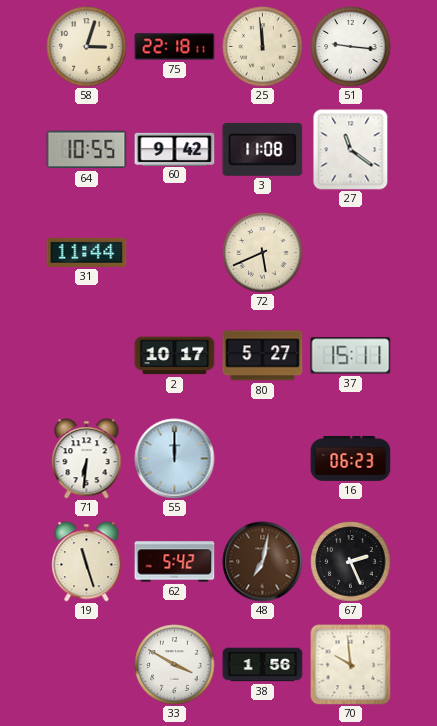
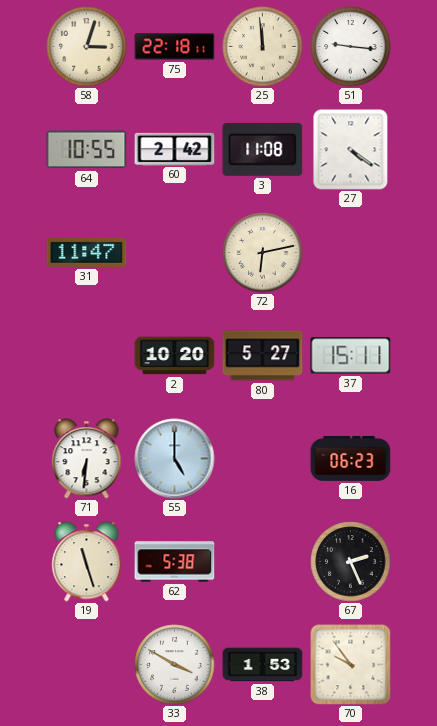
60: 9:42 -> 2:42 (175, 149)
27: 11:21 -> 4:21 (351, 150)
31: 11:44 -> 11:47 (87, 252)
72: 5:41 -> 6:13 (263, 253)
2: 10:17 -> 10:20 (175, 356)
55: 12:00 -> 5:00 (175, 459)
62: 5:42 -> 5:38 (175, 562)
48: 7:02 -> none (263, 562)
38: 1:56 -> 1:53 (263, 665)
70: 9:59 -> 9:54 (351, 665)
